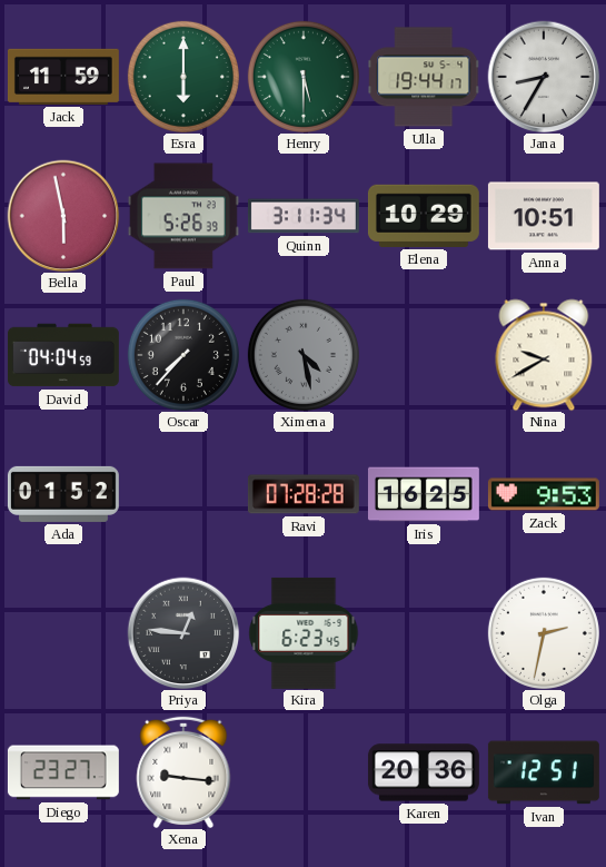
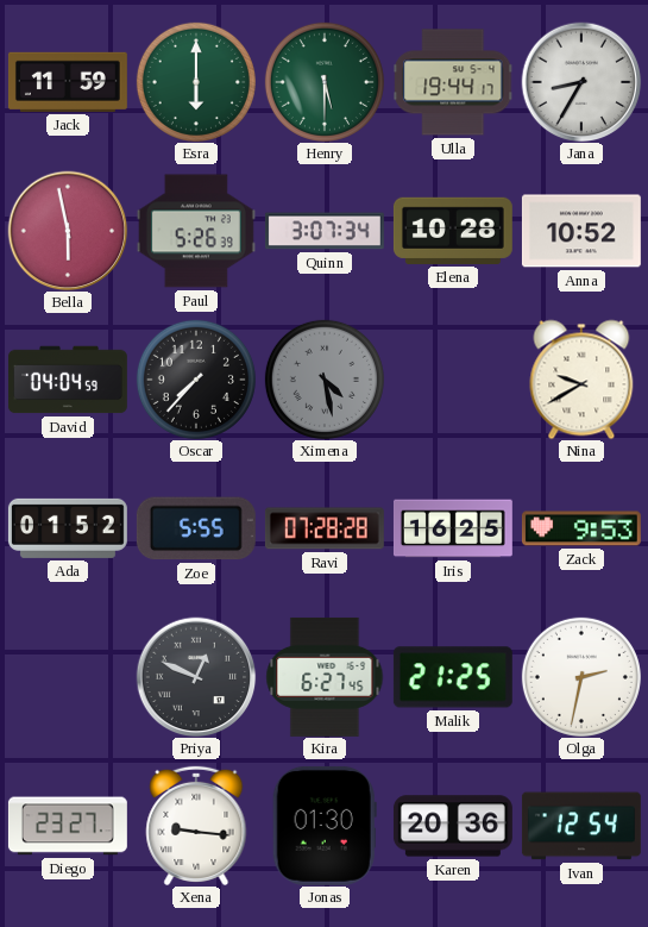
Quinn: 3:11 -> 3:07 (325, 231)
Elena: 10:29 -> 10:28 (453, 231)
Anna: 10:51 -> 10:52 (581, 231)
Zoe: none -> 5:55 (196, 528)
Priya: 12:46 -> 12:49 (196, 677)
Kira: 6:23 -> 6:27 (325, 677)
Malik: none -> 21:25 (453, 677)
Jonas: none -> 01:30 (325, 826)
Ivan: 12:51 -> 12:54 (581, 826)
